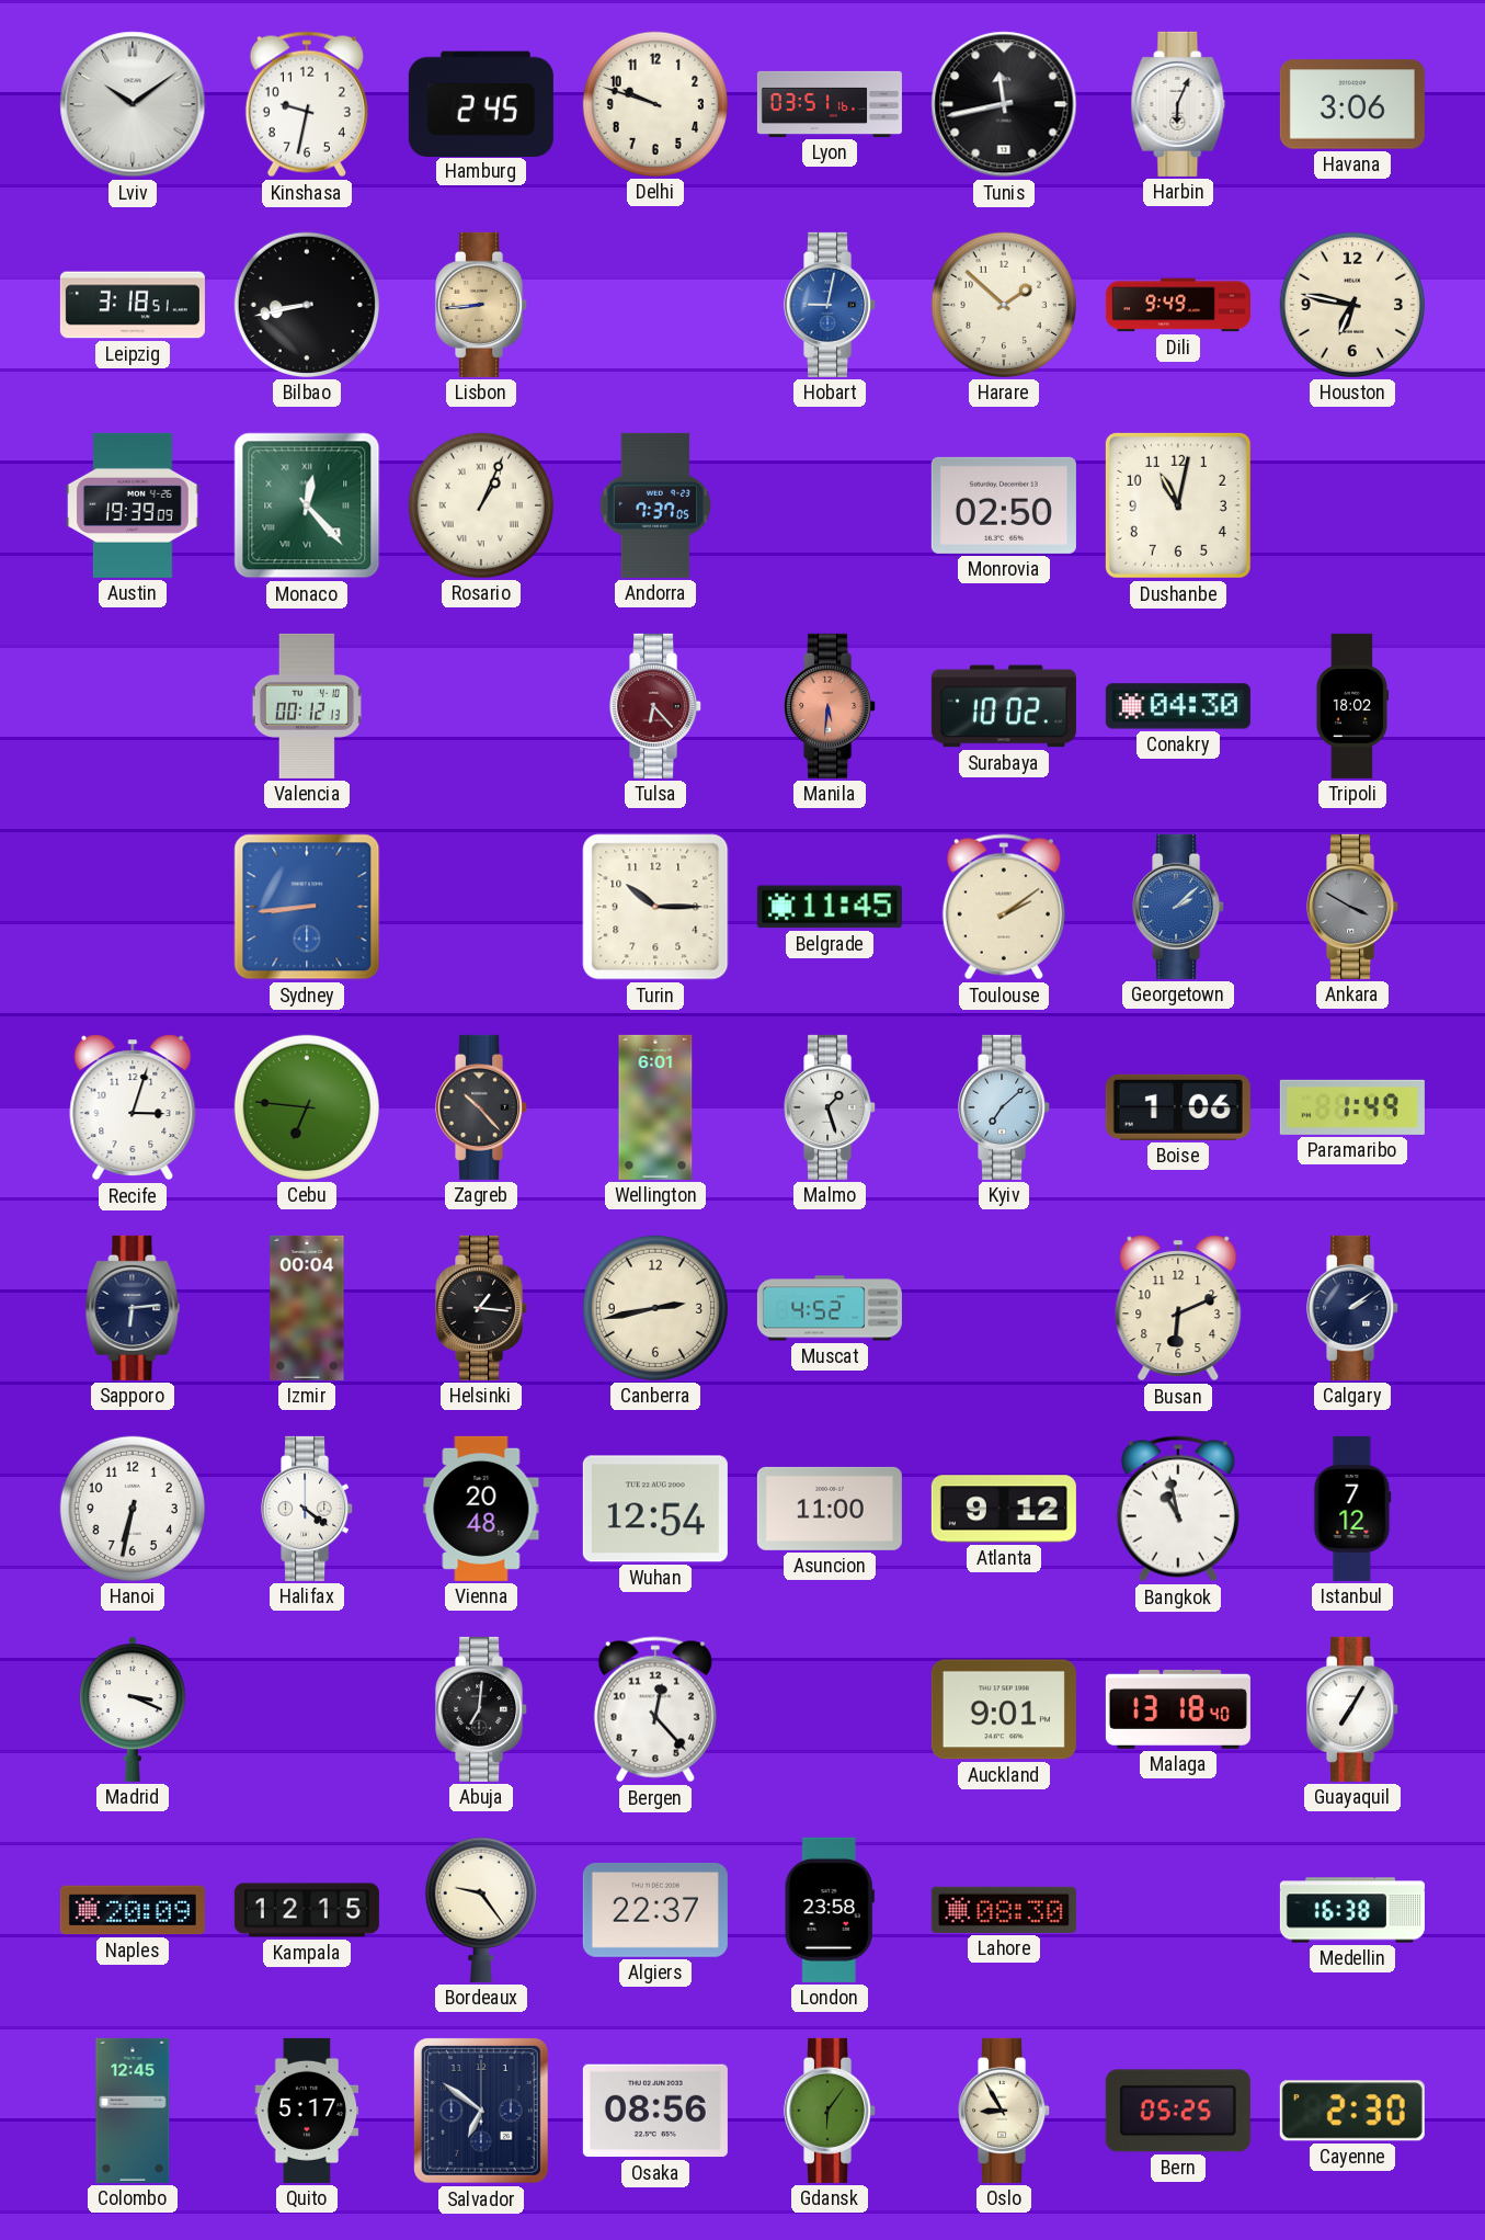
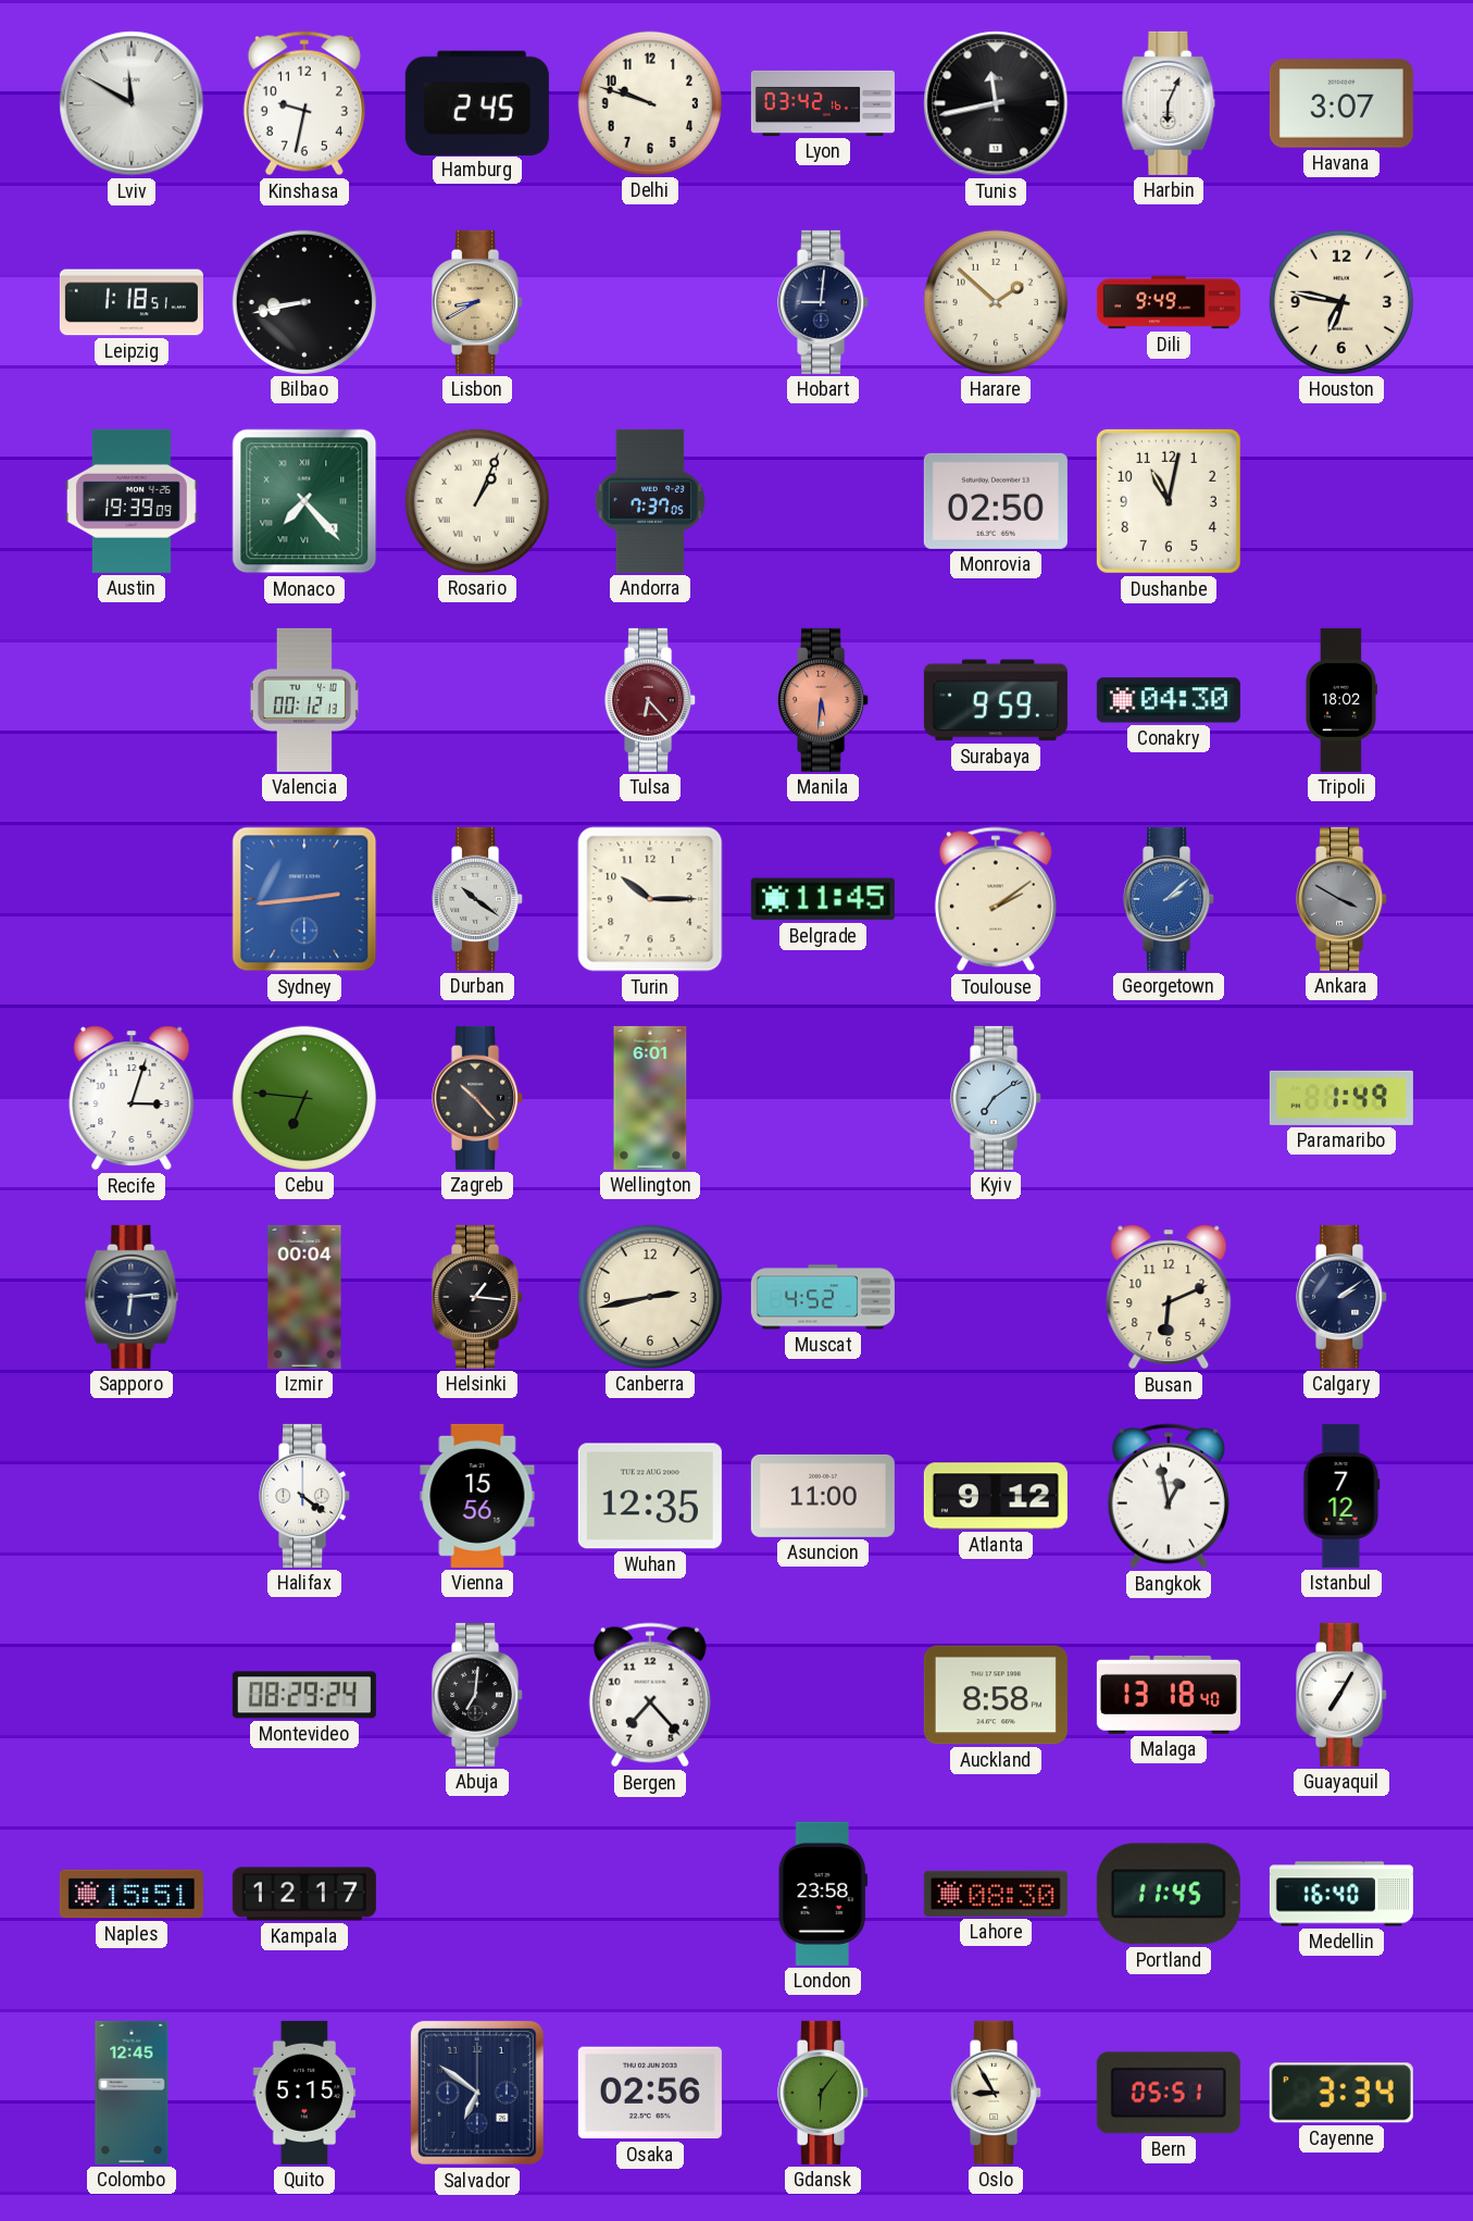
Lviv: 10:09 -> 11:50 (132, 103)
Lyon: 03:51 -> 03:42 (823, 103)
Havana: 3:06 -> 3:07 (1341, 103)
Leipzig: 3:18 -> 1:18 (132, 302)
Lisbon: 8:44 -> 8:40 (478, 302)
Hobart: 9:02 -> 9:01 (824, 302)
Hobart dial: blue -> navy (824, 302)
Monaco: 12:23 -> 7:23 (304, 501)
Surabaya: 10:02 -> 9:59 (996, 700)
Sydney: 8:44 -> 2:44 (304, 899)
Durban: none -> 10:21 (478, 899)
Malmo: 1:27 -> none (831, 1107)
Kyiv: 7:08 -> 7:09 (997, 1098)
Boise: 1:06 -> none (1178, 1107)
Hanoi: 6:32 -> none (133, 1509)
Vienna: 20:48 -> 15:56 (477, 1496)
Wuhan: 12:54 -> 12:35 (650, 1496)
Bangkok: 10:58 -> 12:58 (1169, 1496)
Madrid: 3:19 -> none (133, 1709)
Montevideo: none -> 08:29 (304, 1695)
Bergen: 12:23 -> 7:23 (650, 1695)
Auckland: 9:01 -> 8:58 (996, 1695)
Naples: 20:09 -> 15:51 (132, 1894)
Kampala: 12:15 -> 12:17 (304, 1894)
Bordeaux: 9:24 -> none (481, 1910)
Algiers: 22:37 -> none (655, 1910)
Portland: none -> 11:45 (1169, 1894)
Medellin: 16:38 -> 16:40 (1341, 1894)
Quito: 5:17 -> 5:15 (304, 2093)
Osaka: 08:56 -> 02:56 (650, 2093)
Bern: 05:25 -> 05:51 (1169, 2093)
Cayenne: 2:30 -> 3:34 (1341, 2093)
